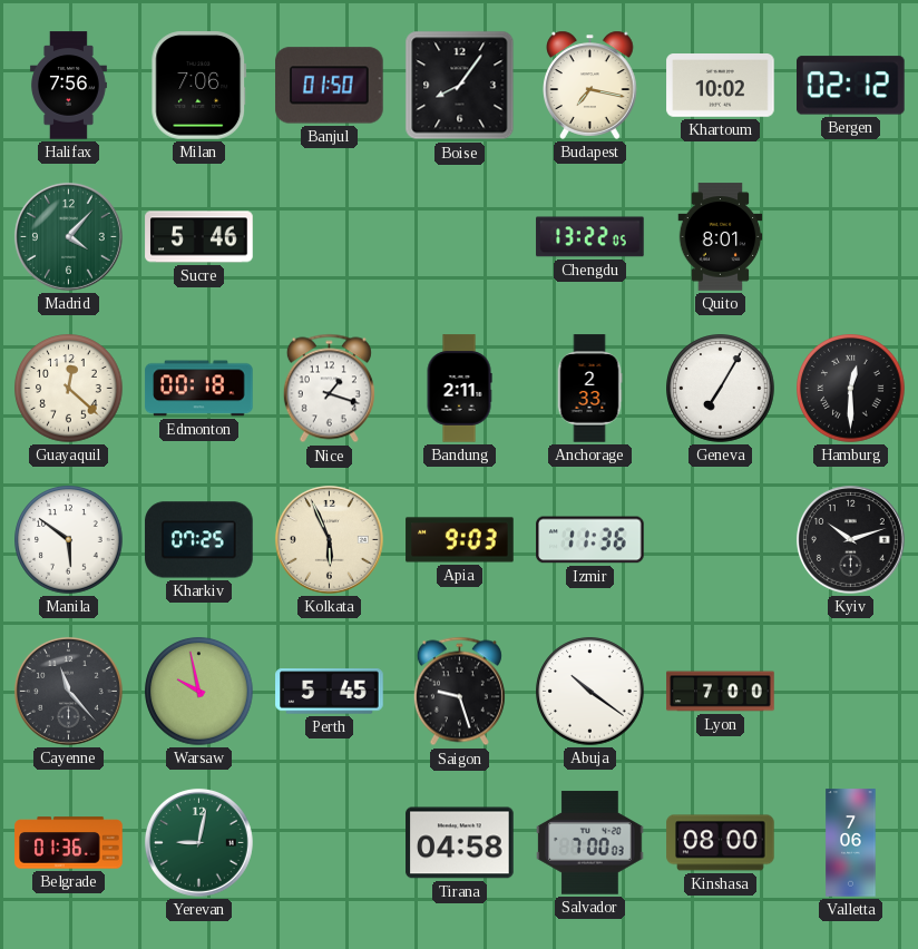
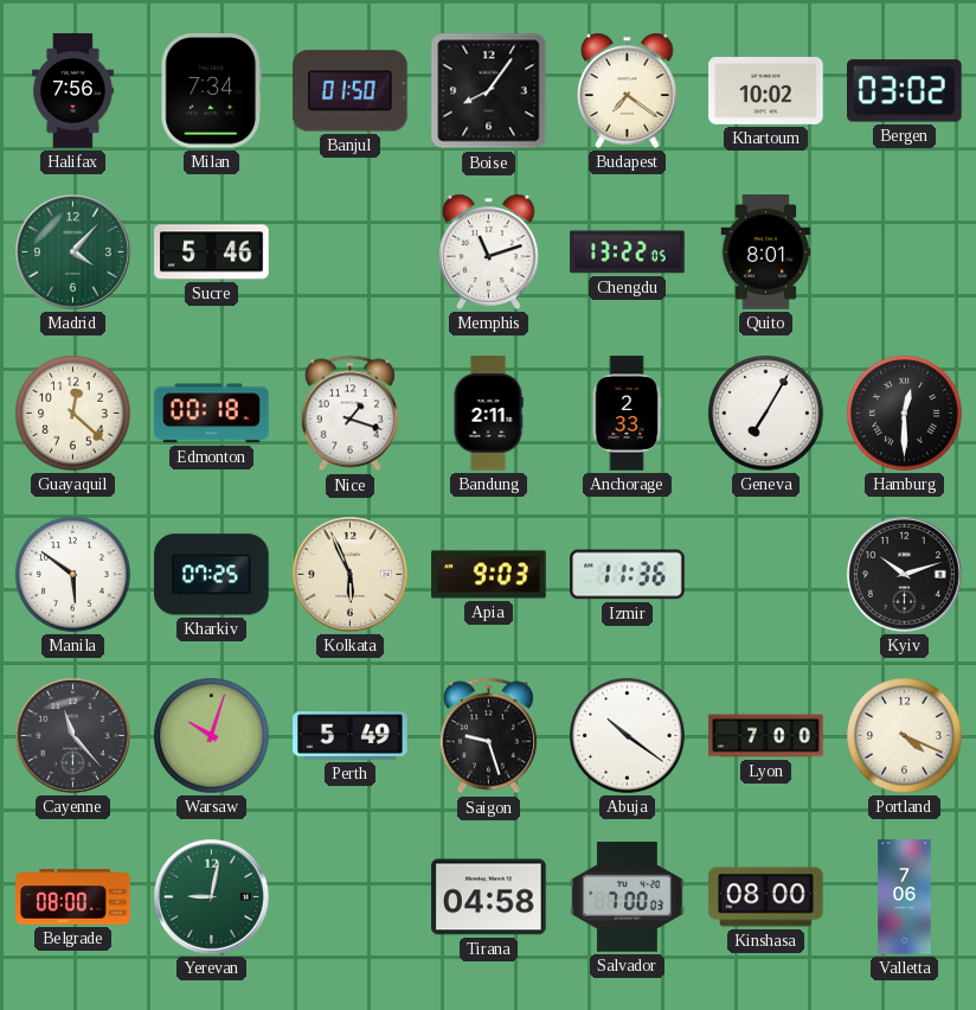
Milan: 7:06 -> 7:34 (212, 91)
Budapest: 7:17 -> 7:21 (628, 90)
Bergen: 02:12 -> 03:02 (905, 91)
Memphis: none -> 11:12 (489, 251)
Warsaw: 9:58 -> 10:03 (212, 736)
Perth: 5:45 -> 5:49 (351, 736)
Portland: none -> 4:19 (905, 736)
Belgrade: 01:36 -> 08:00 (73, 897)
